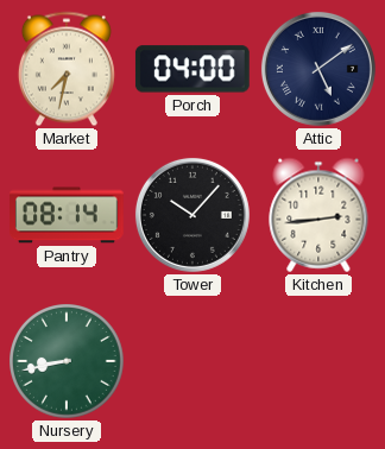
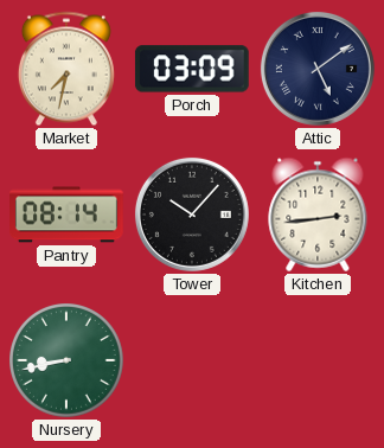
Porch: 04:00 -> 03:09 (192, 69)
